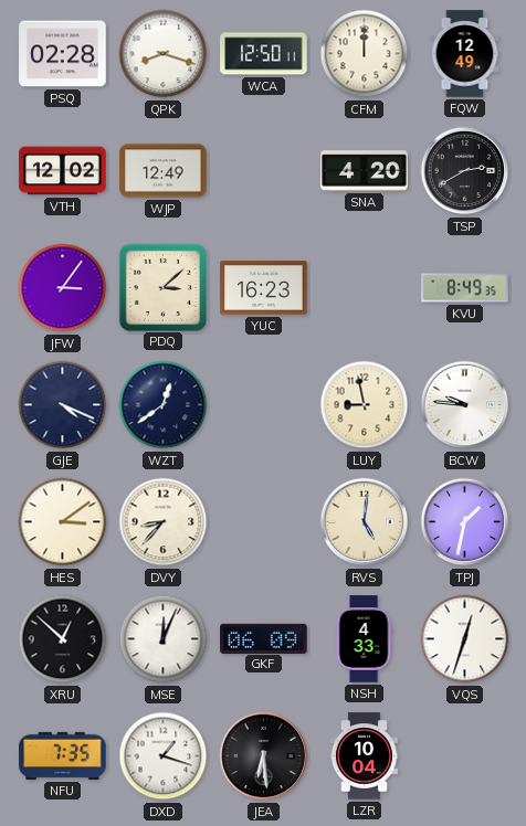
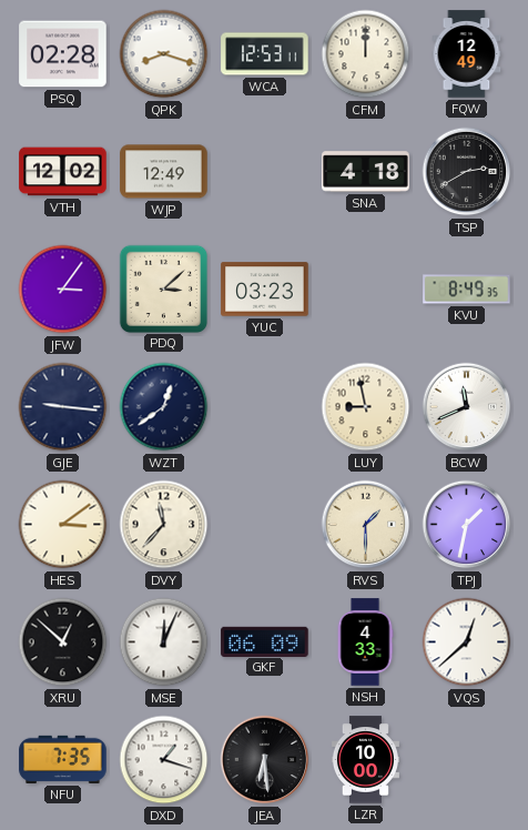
WCA: 12:50 -> 12:53 (265, 54)
SNA: 4:20 -> 4:18 (366, 172)
YUC: 16:23 -> 03:23 (265, 290)
GJE: 4:19 -> 9:16 (63, 407)
BCW: 9:46 -> 11:41 (467, 407)
DVY: 8:37 -> 11:37 (164, 525)
RVS: 5:01 -> 1:30 (366, 525)
VQS: 12:33 -> 12:38 (467, 642)
LZR: 10:04 -> 10:00 (365, 760)
